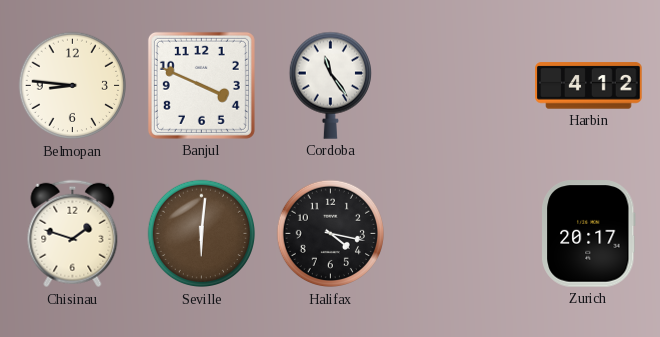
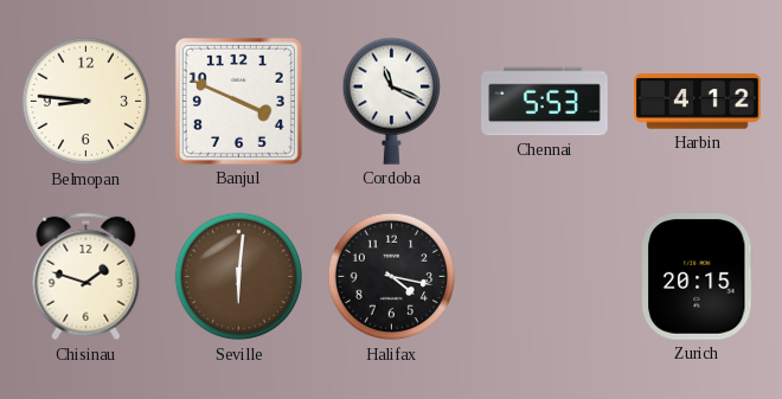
Cordoba: 11:24 -> 11:19 (391, 101)
Chennai: none -> 5:53 (545, 102)
Zurich: 20:17 -> 20:15 (698, 277)
